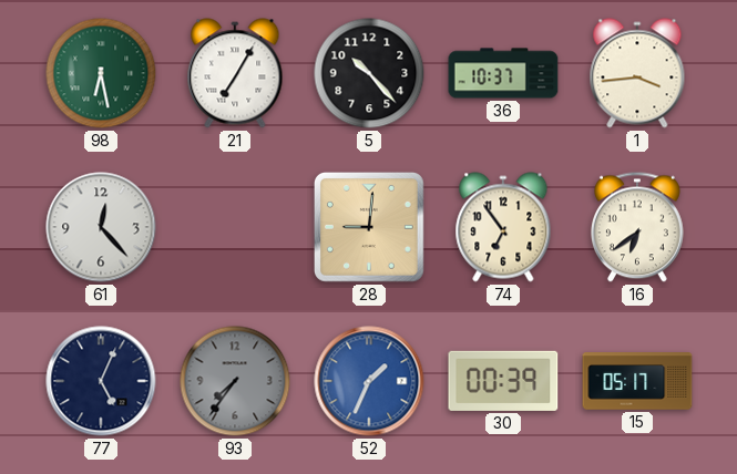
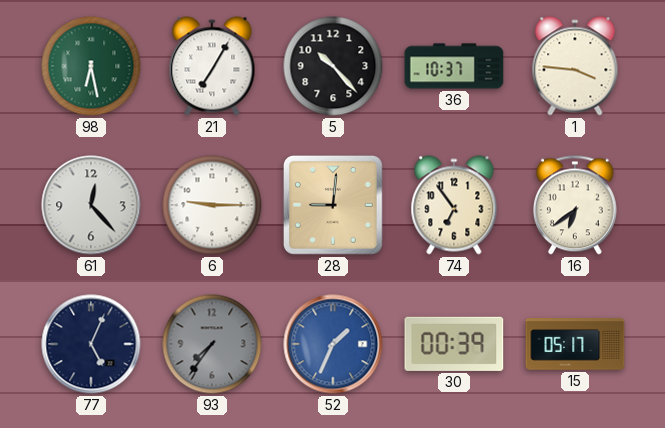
1: 3:44 -> 3:46 (575, 66)
6: none -> 9:15 (212, 205)
